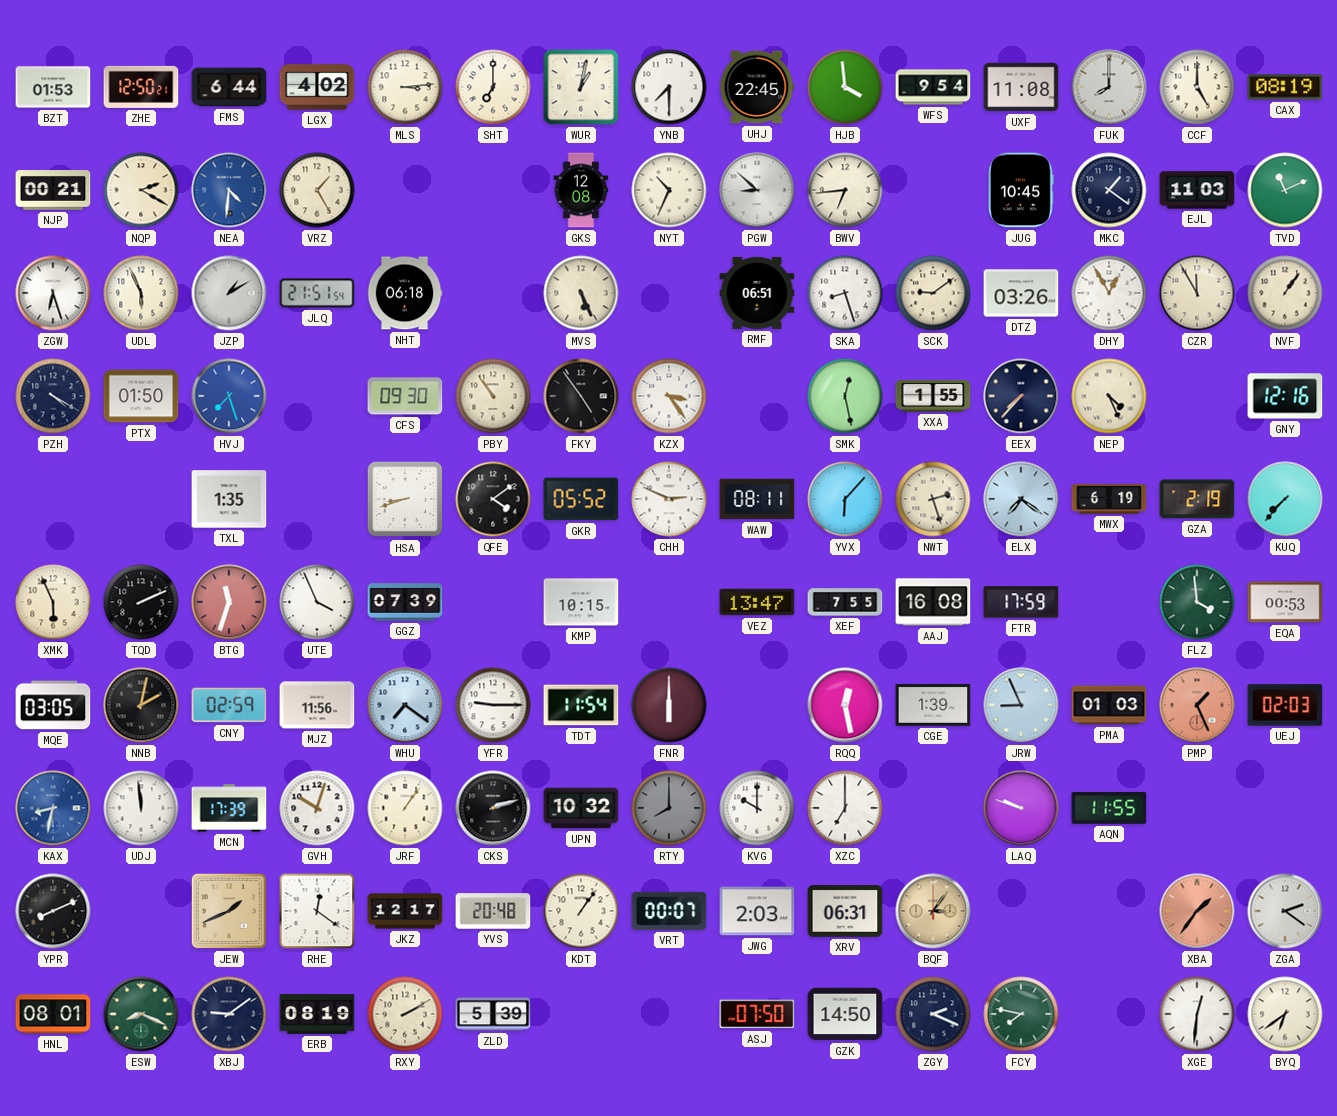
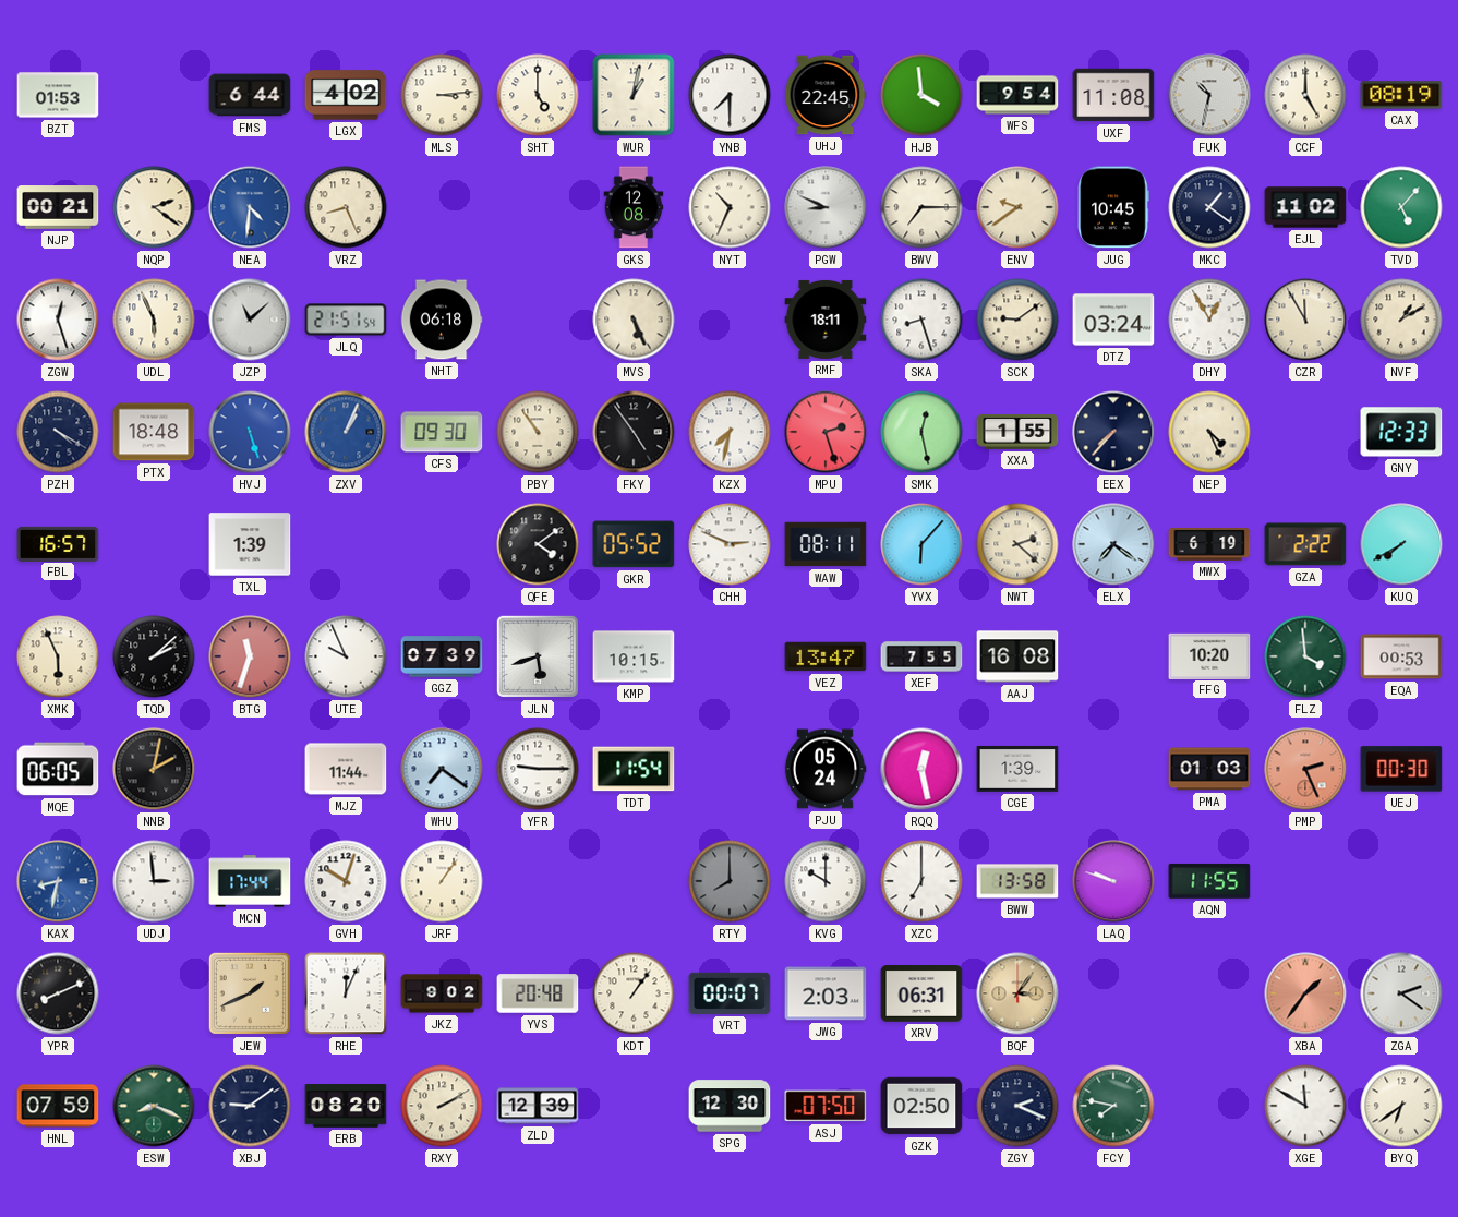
ZHE: 12:50 -> none (141, 87)
SHT: 7:00 -> 5:00 (538, 95)
FUK: 8:00 -> 10:32 (1209, 95)
NQP: 2:20 -> 2:21 (154, 207)
VRZ: 1:25 -> 8:26 (346, 207)
PGW: 8:52 -> 8:49 (826, 207)
BWV: 6:44 -> 7:15 (921, 207)
ENV: none -> 9:39 (1017, 207)
EJL: 11:03 -> 11:02 (1305, 207)
TVD: 11:11 -> 5:07 (1401, 207)
ZGW: 6:27 -> 12:27 (58, 320)
JZP: 1:10 -> 11:08 (250, 320)
RMF: 06:51 -> 18:11 (826, 320)
DTZ: 03:26 -> 03:24 (1113, 320)
NVF: 1:06 -> 1:10 (1401, 320)
PTX: 01:50 -> 18:48 (154, 432)
HVJ: 7:27 -> 5:27 (250, 432)
ZXV: none -> 1:04 (346, 432)
KZX: 3:24 -> 7:32 (730, 432)
MPU: none -> 2:27 (826, 432)
GNY: 12:16 -> 12:33 (1401, 432)
FBL: none -> 16:57 (58, 543)
TXL: 1:35 -> 1:39 (250, 544)
HSA: 8:42 -> none (405, 499)
NWT: 2:27 -> 2:22 (1017, 544)
GZA: 2:19 -> 2:22 (1305, 544)
KUQ: 7:37 -> 7:40 (1401, 544)
TQD: 2:11 -> 2:08 (154, 656)
UTE: 3:56 -> 9:56 (346, 656)
JLN: none -> 5:42 (538, 656)
FTR: 17:59 -> none (1021, 602)
FFG: none -> 10:20 (1209, 655)
MQE: 03:05 -> 06:05 (58, 769)
CNY: 02:59 -> none (229, 705)
MJZ: 11:56 -> 11:44 (346, 769)
FNR: 6:00 -> none (669, 705)
PJU: none -> 05:24 (826, 769)
JRW: 8:56 -> none (1021, 705)
PMP: 1:26 -> 2:26 (1305, 769)
UEJ: 02:03 -> 00:30 (1401, 769)
UDJ: 11:59 -> 2:59 (154, 881)
MCN: 17:39 -> 17:44 (250, 881)
CKS: 2:12 -> none (493, 808)
UPN: 10:32 -> none (581, 808)
BWW: none -> 13:58 (1017, 881)
RHE: 12:21 -> 12:04 (346, 993)
JKZ: 12:17 -> 9:02 (442, 993)
HNL: 08:01 -> 07:59 (58, 1106)
ERB: 08:19 -> 08:20 (346, 1106)
ZLD: 5:39 -> 12:39 (538, 1106)
SPG: none -> 12:30 (730, 1106)
GZK: 14:50 -> 02:50 (921, 1106)
XGE: 12:31 -> 11:50 (1305, 1106)
